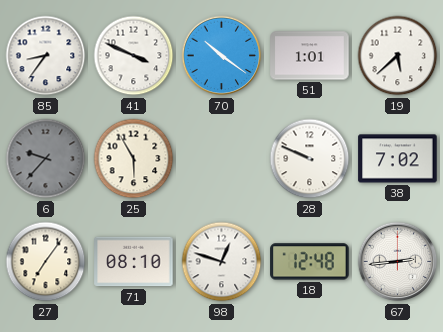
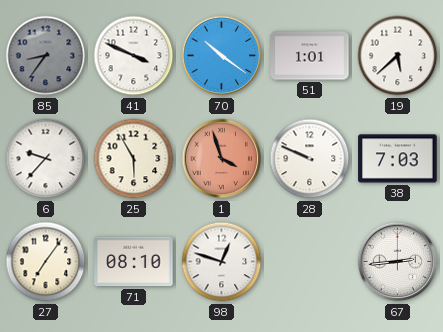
85 dial: white -> grey (46, 56)
6 dial: grey -> white (46, 159)
1: none -> 3:57 (222, 159)
38: 7:02 -> 7:03 (398, 159)
18: 12:48 -> none (310, 262)
